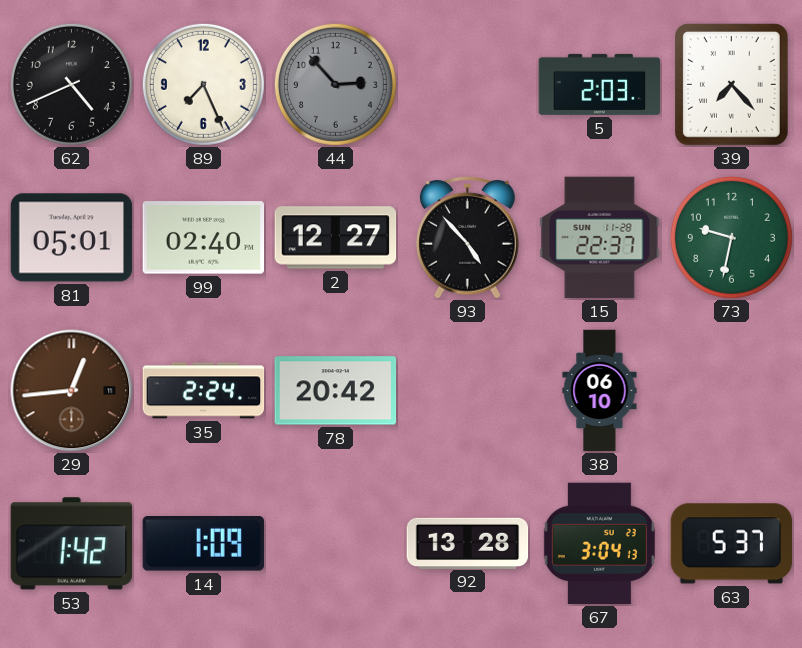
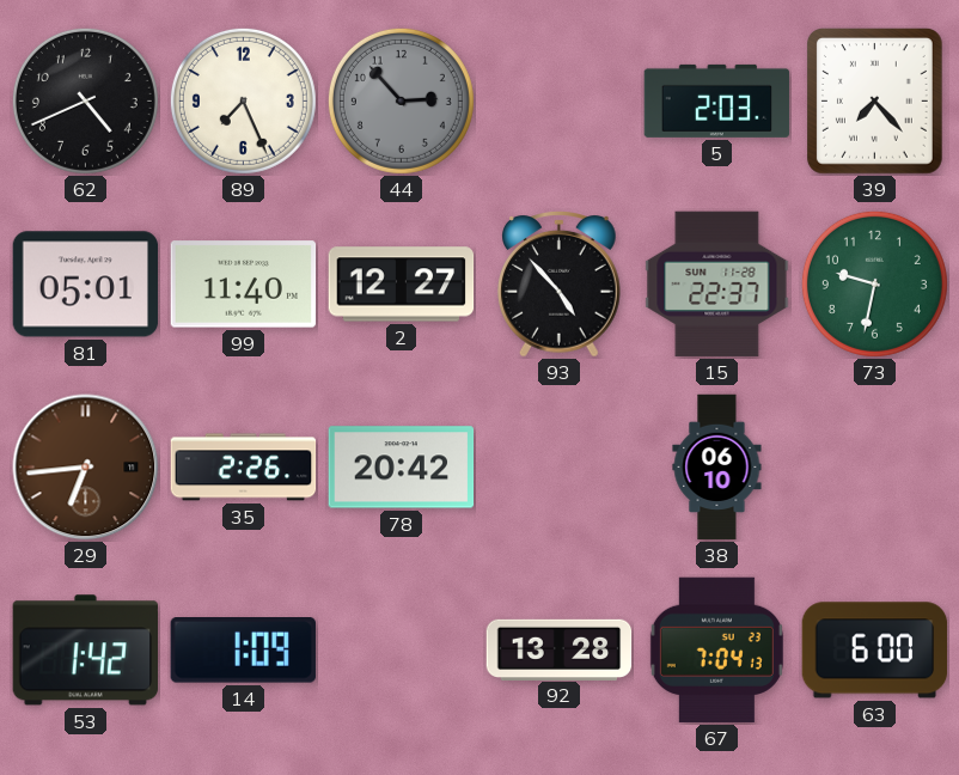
99: 02:40 -> 11:40 (244, 285)
29: 12:44 -> 6:44 (86, 468)
35: 2:24 -> 2:26 (244, 468)
67: 3:04 -> 7:04 (716, 651)
63: 5:37 -> 6:00 (875, 651)
